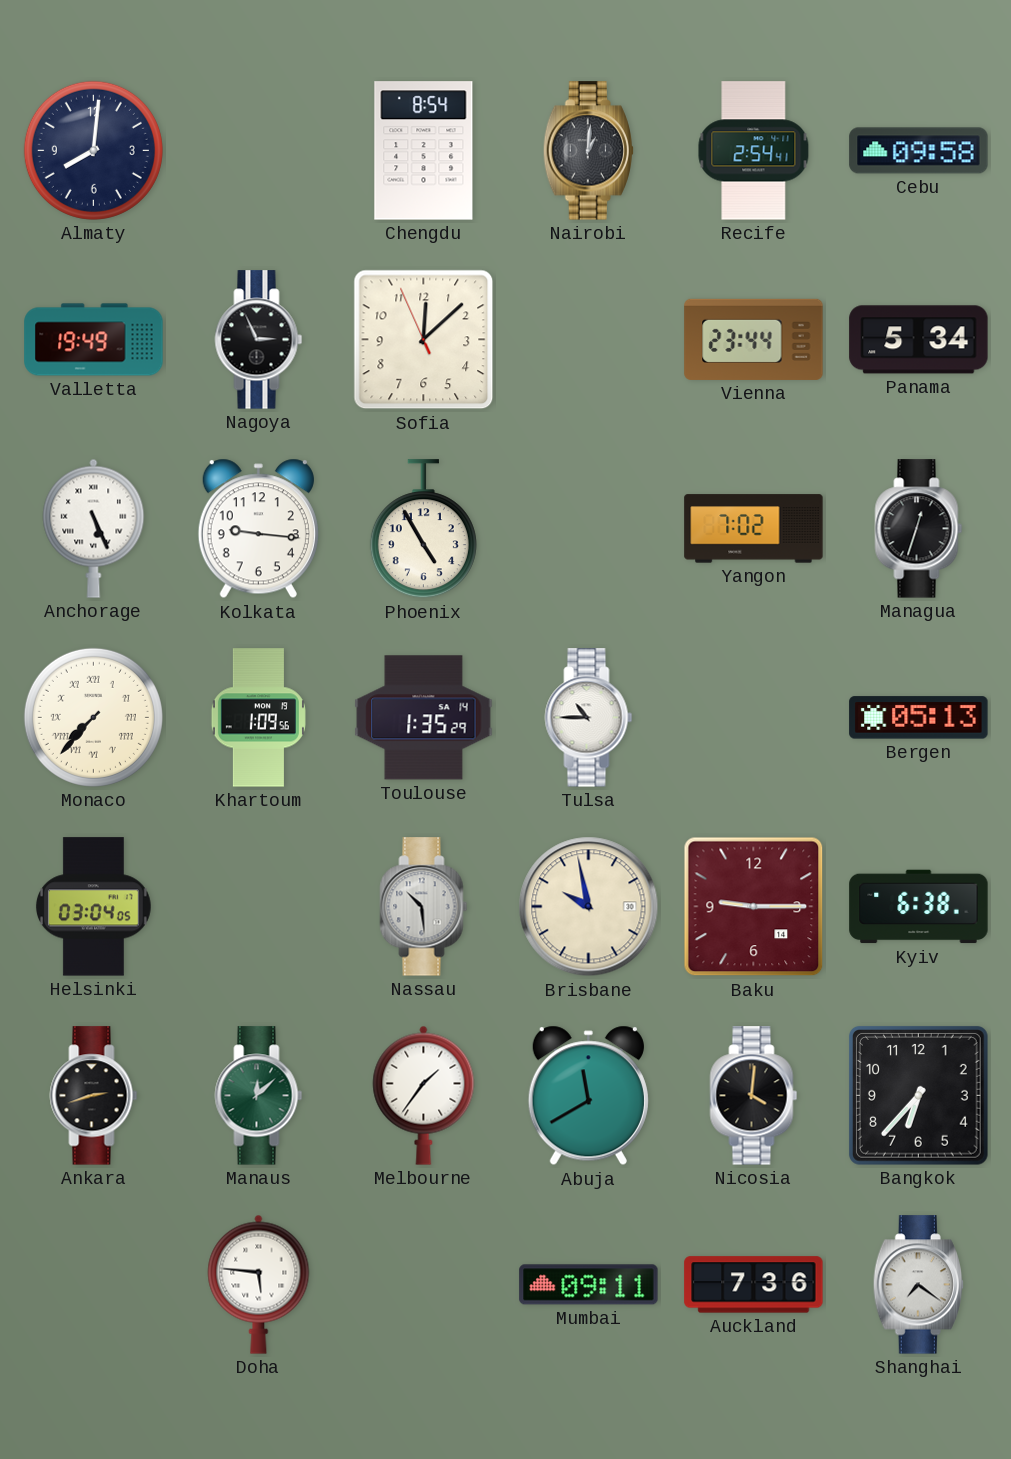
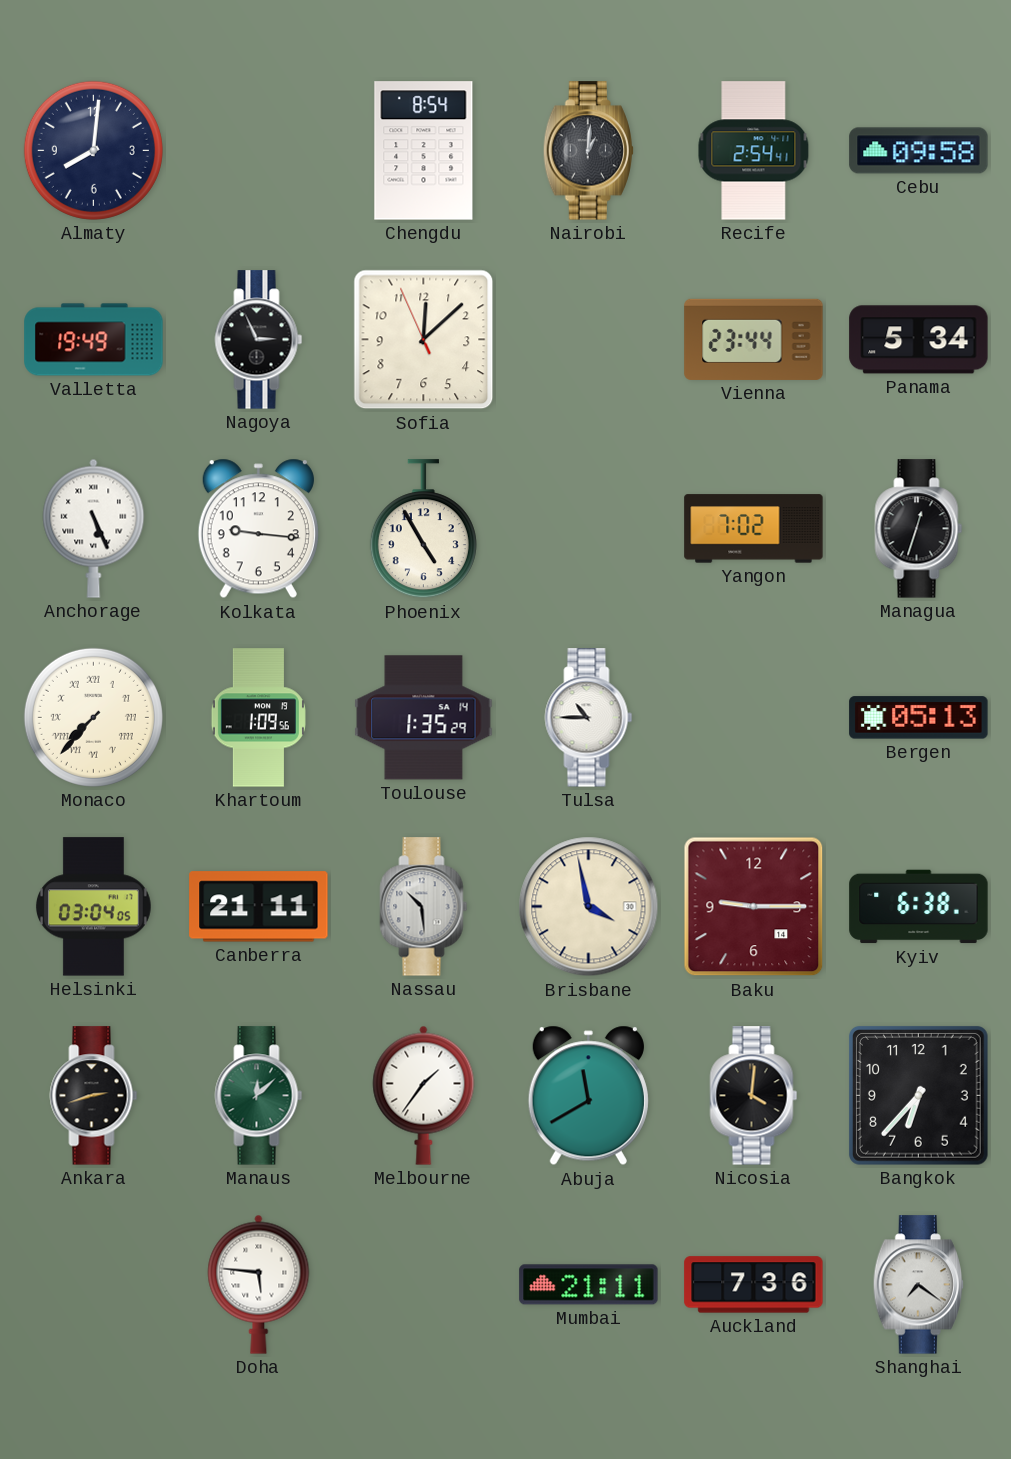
Canberra: none -> 21:11 (259, 907)
Brisbane: 9:58 -> 3:58 (589, 907)
Mumbai: 09:11 -> 21:11 (589, 1285)
